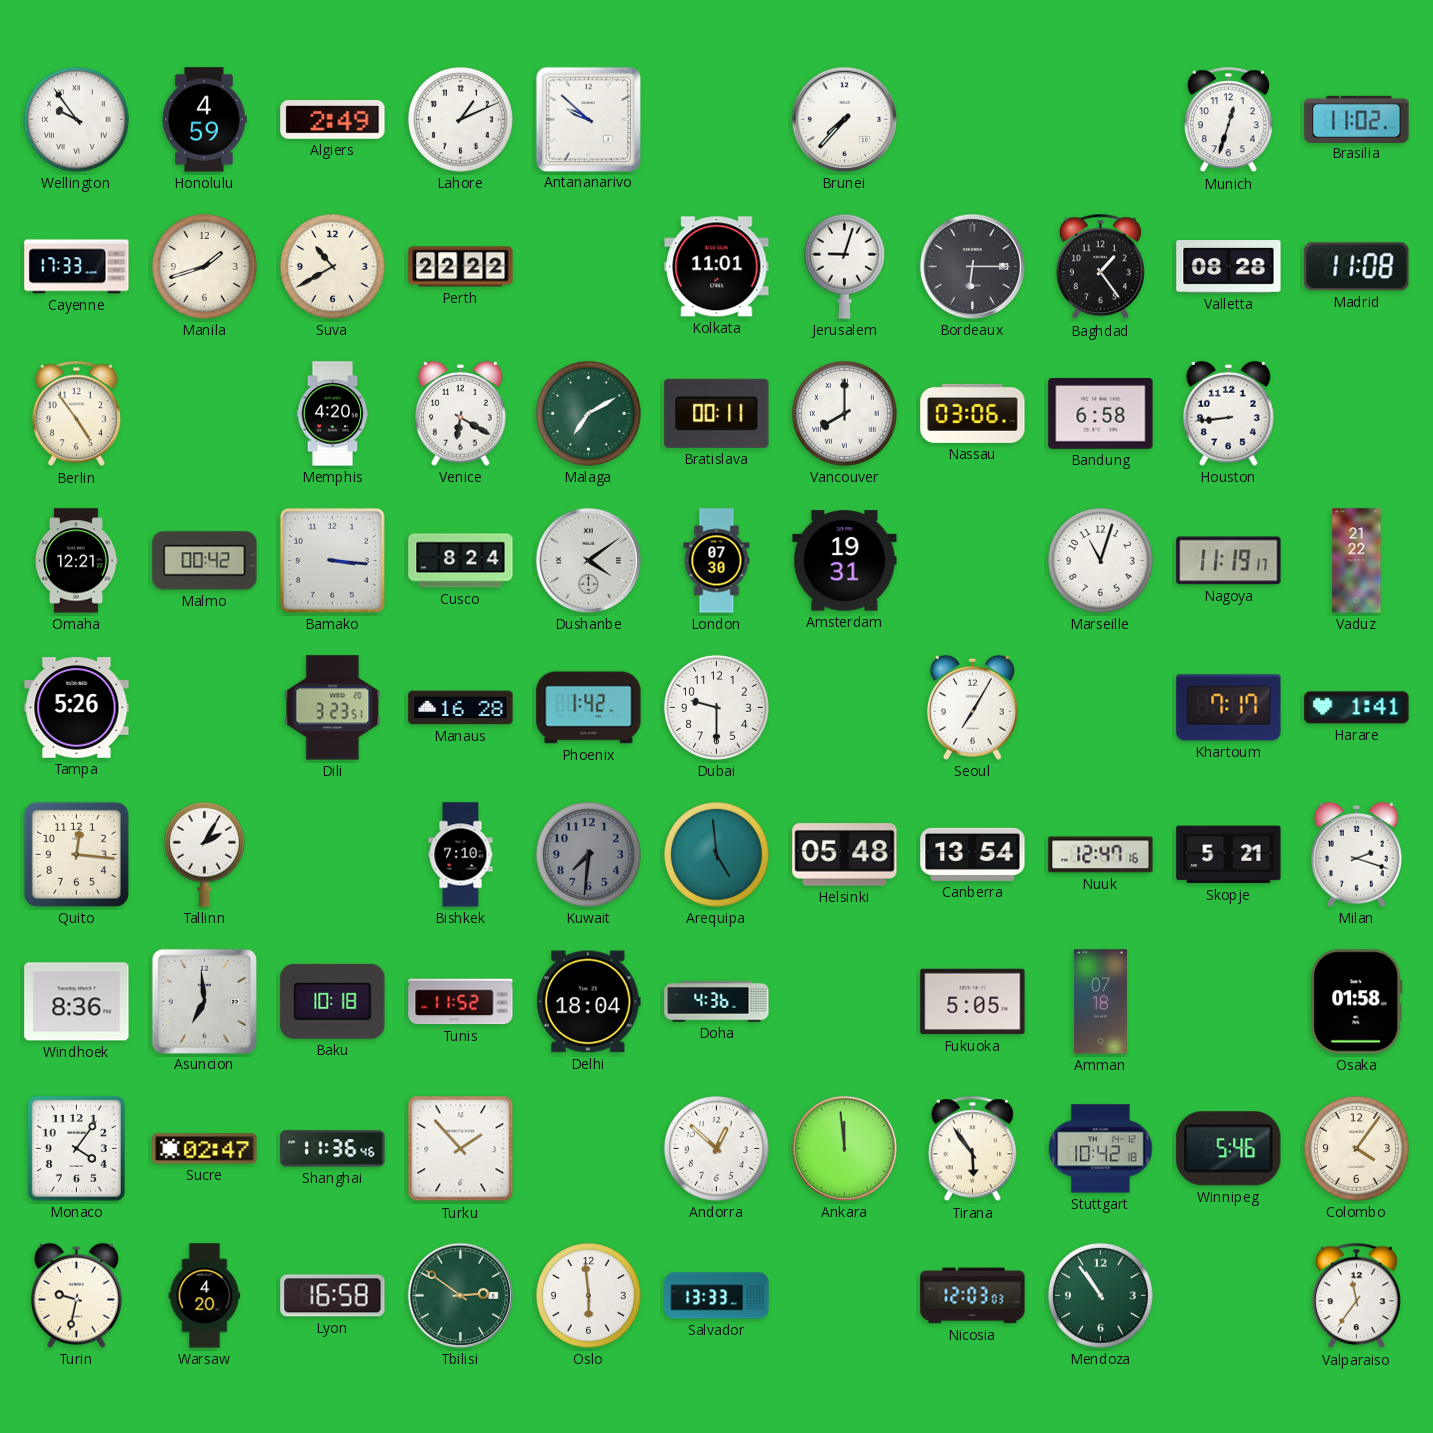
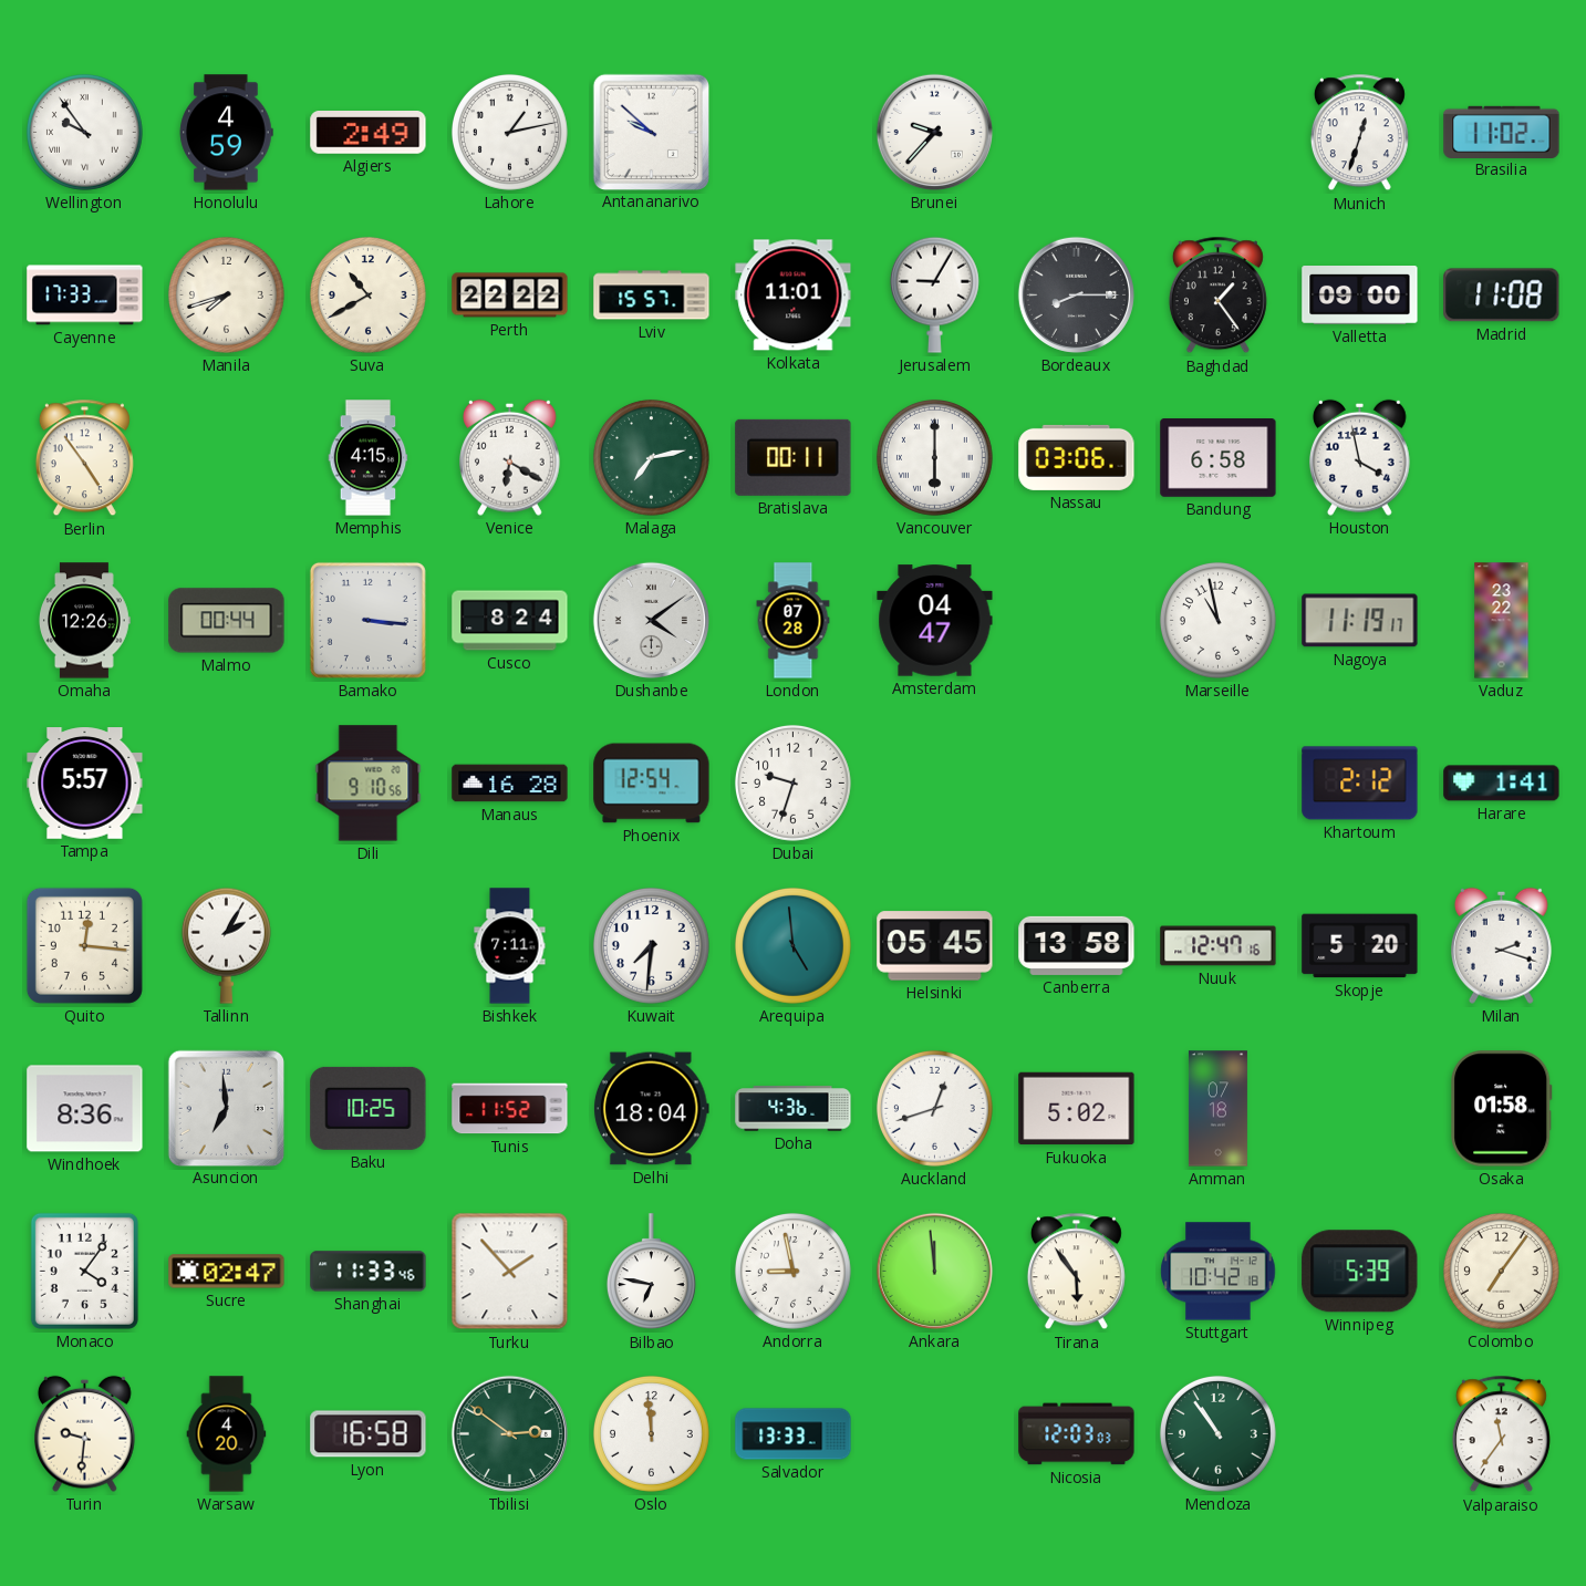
Lahore: 1:11 -> 1:13 (509, 132)
Brunei: 7:37 -> 9:37 (934, 132)
Manila: 1:42 -> 7:42 (226, 294)
Lviv: none -> 15:57 (652, 296)
Jerusalem: 9:03 -> 9:05 (934, 294)
Bordeaux: 6:15 -> 8:15 (1076, 294)
Valletta: 08:28 -> 09:00 (1360, 296)
Memphis: 4:20 -> 4:15 (369, 458)
Malaga: 7:10 -> 7:13 (651, 457)
Vancouver: 8:00 -> 6:00 (934, 457)
Houston: 8:44 -> 3:58 (1360, 457)
Omaha: 12:21 -> 12:26 (85, 621)
Malmo: 00:42 -> 00:44 (227, 621)
London: 07:30 -> 07:28 (794, 621)
Amsterdam: 19:31 -> 04:47 (935, 621)
Marseille: 11:03 -> 10:58 (1217, 620)
Vaduz: 21:22 -> 23:22 (1502, 621)
Tampa: 5:26 -> 5:57 (85, 784)
Dili: 3:23 -> 9:10 (369, 784)
Phoenix: 1:42 -> 12:54 (652, 784)
Dubai: 9:30 -> 9:33 (792, 782)
Seoul: 7:05 -> none (973, 707)
Khartoum: 7:17 -> 2:12 (1360, 784)
Bishkek: 7:10 -> 7:11 (510, 946)
Kuwait dial: grey -> white (651, 945)
Helsinki: 05:48 -> 05:45 (935, 946)
Canberra: 13:54 -> 13:58 (1077, 945)
Skopje: 5:21 -> 5:20 (1360, 946)
Baku: 10:18 -> 10:25 (369, 1108)
Auckland: none -> 12:42 (934, 1108)
Fukuoka: 5:05 -> 5:02 (1077, 1109)
Shanghai: 11:36 -> 11:33 (369, 1272)
Bilbao: none -> 6:47 (651, 1272)
Andorra: 12:52 -> 8:58 (792, 1271)
Winnipeg: 5:46 -> 5:39 (1360, 1272)
Colombo: 4:06 -> 7:06 (1501, 1271)
Turin: 9:32 -> 9:31 (85, 1433)
Oslo: 5:59 -> 11:59 (651, 1433)
